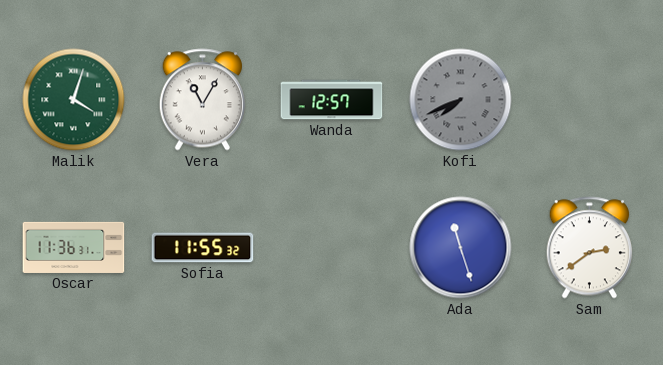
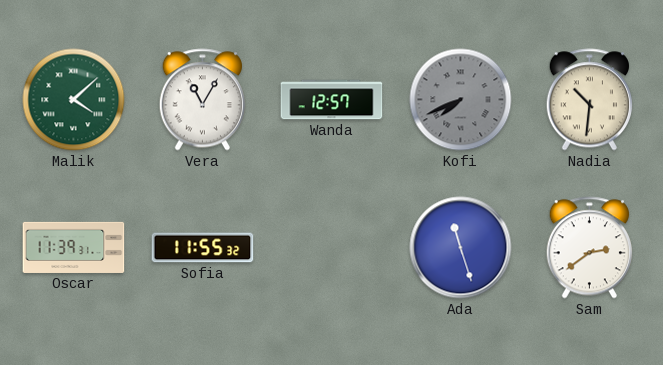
Malik: 4:03 -> 4:08 (74, 100)
Nadia: none -> 10:31 (589, 100)
Oscar: 11:36 -> 11:39 (74, 247)
